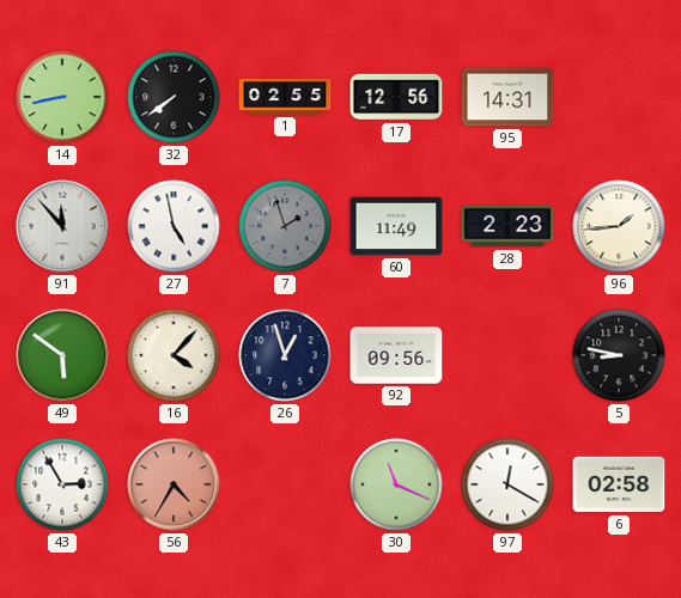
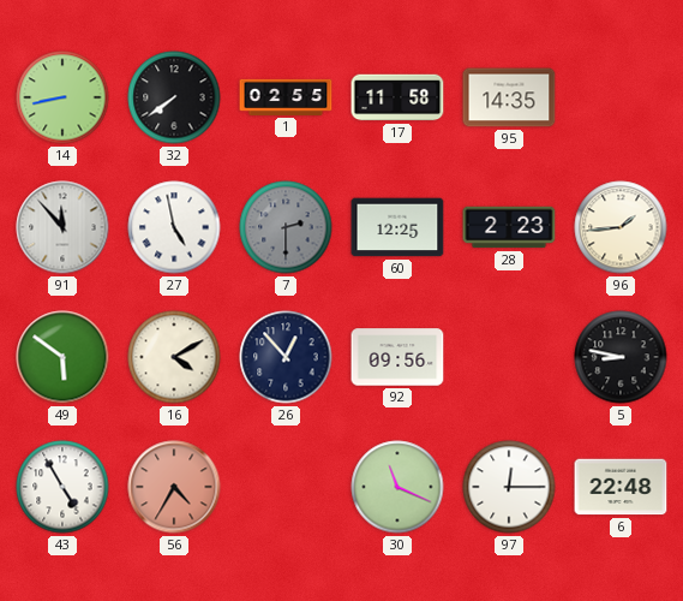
17: 12:56 -> 11:58 (397, 97)
95: 14:31 -> 14:35 (509, 97)
7: 1:57 -> 2:30 (286, 227)
60: 11:49 -> 12:25 (397, 227)
16: 4:07 -> 4:10 (174, 357)
26: 12:57 -> 12:53 (286, 357)
43: 2:55 -> 4:55 (62, 487)
97: 12:20 -> 12:15 (509, 487)
6: 02:58 -> 22:48 (621, 487)
